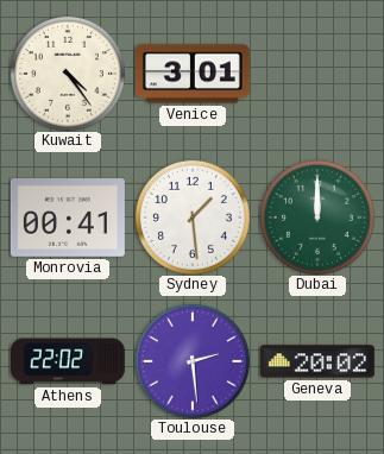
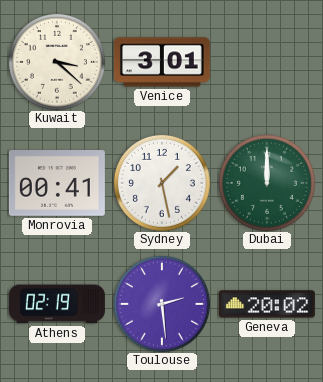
Kuwait: 4:24 -> 3:22 (57, 62)
Sydney: 1:29 -> 1:28 (162, 183)
Athens: 22:02 -> 02:19 (57, 304)
